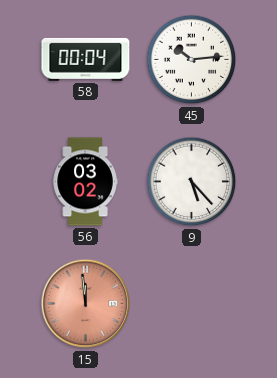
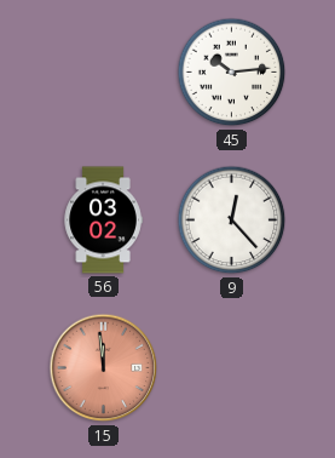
58: 00:04 -> none (86, 59)
9: 5:23 -> 12:23 (232, 221)
